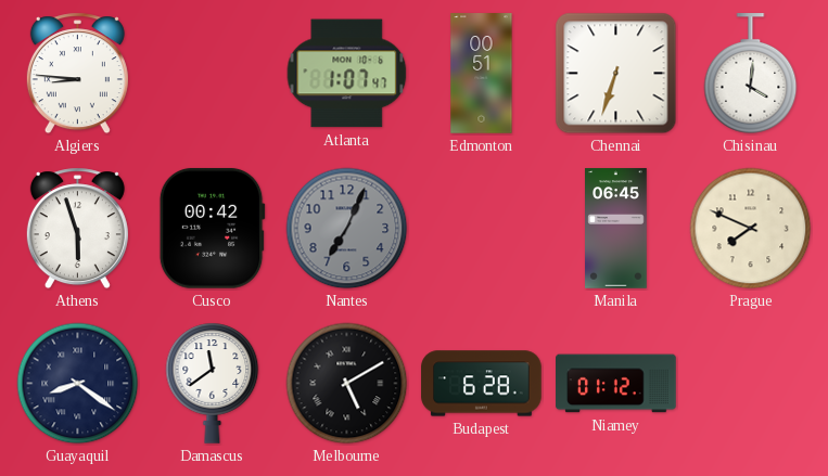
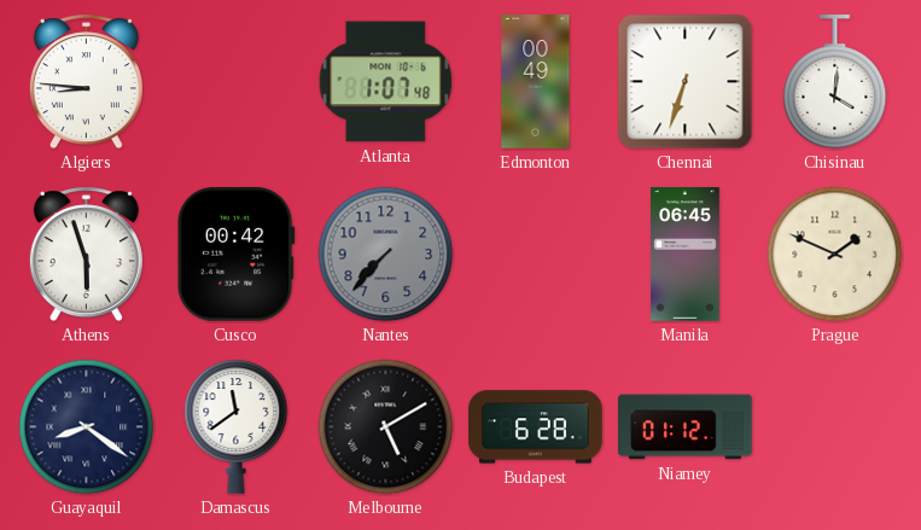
Atlanta: 1:07:47 -> 1:07:48 (386, 82)
Edmonton: 00:51 -> 00:49 (536, 82)
Nantes: 7:04 -> 7:37 (386, 255)
Prague: 7:49 -> 1:49 (835, 255)
